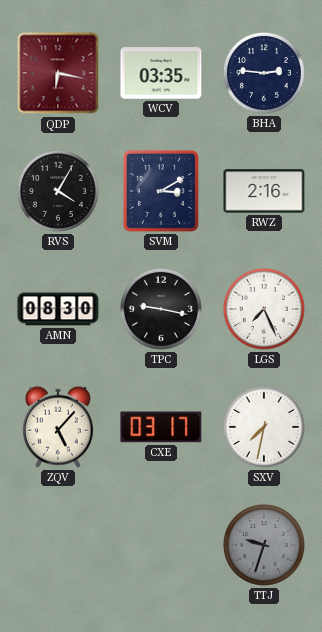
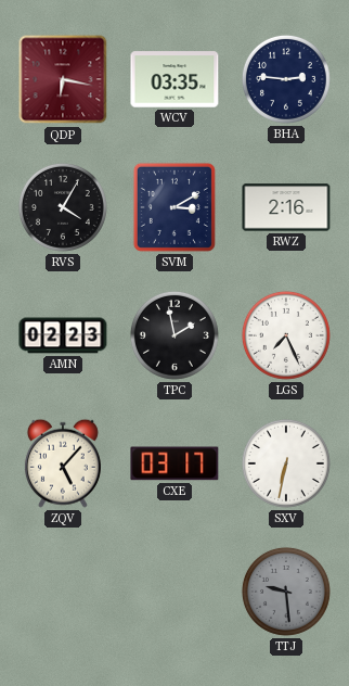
AMN: 08:30 -> 02:23 (63, 335)
TPC: 9:17 -> 1:58 (174, 335)
SXV: 7:32 -> 6:32 (286, 463)
TTJ: 9:33 -> 9:29 (286, 592)
